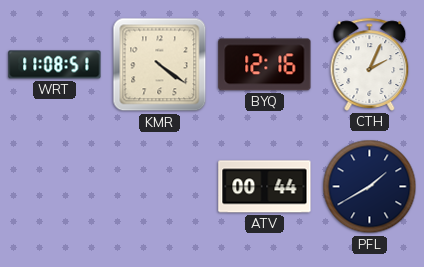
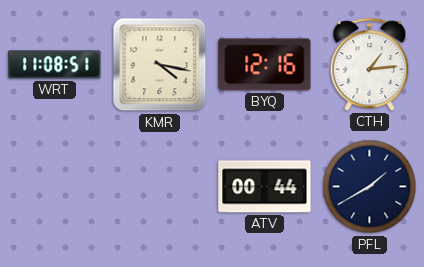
KMR: 4:21 -> 4:17 (160, 65)
CTH: 2:04 -> 1:14 (370, 64)
